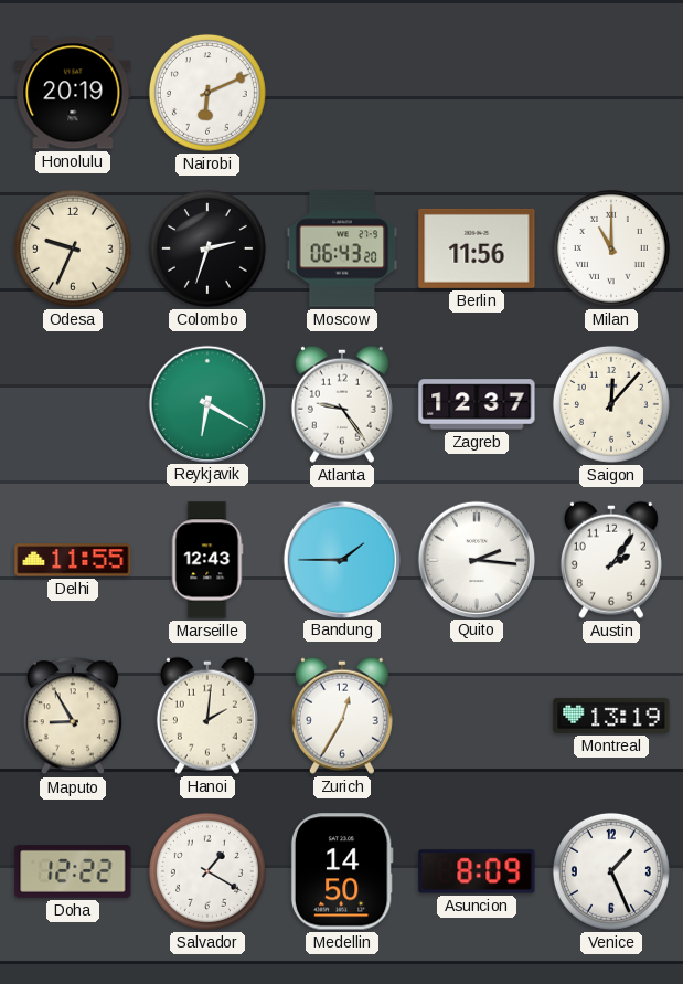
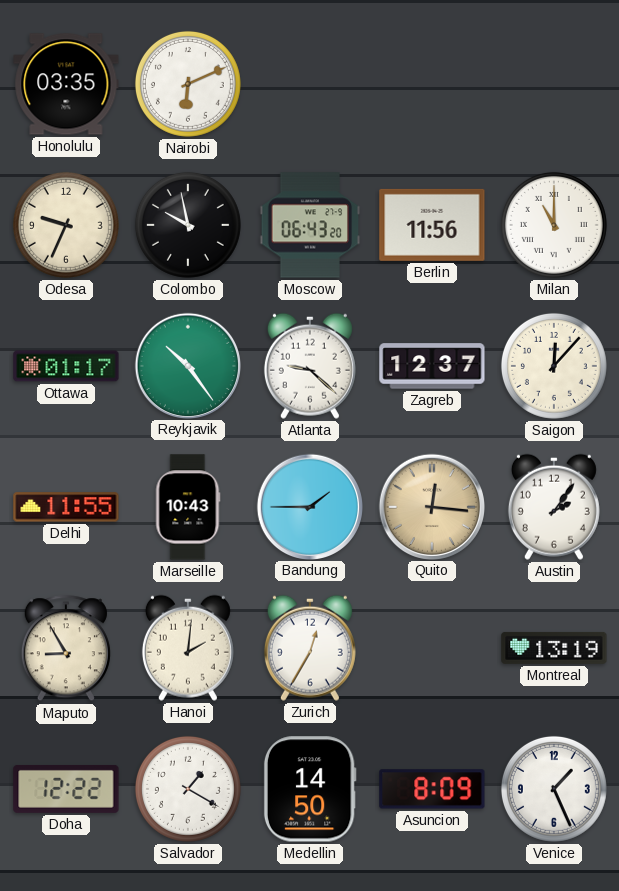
Honolulu: 20:19 -> 03:35 (66, 84)
Colombo: 2:33 -> 9:58 (188, 225)
Ottawa: none -> 01:17 (66, 366)
Reykjavik: 6:20 -> 10:24 (187, 365)
Atlanta: 9:24 -> 9:22 (310, 366)
Marseille: 12:43 -> 10:43 (188, 507)
Quito: 2:16 -> 12:16 (431, 506)
Quito dial: white -> champagne (431, 506)
